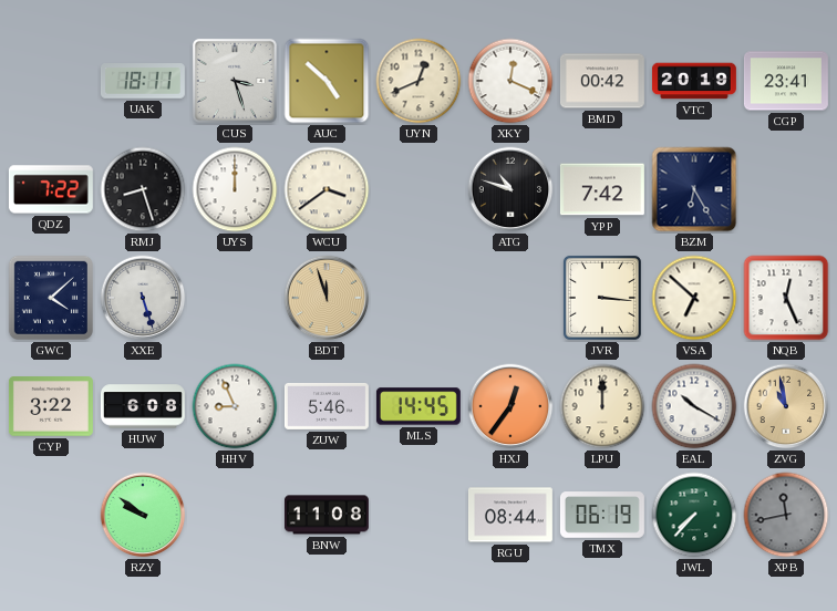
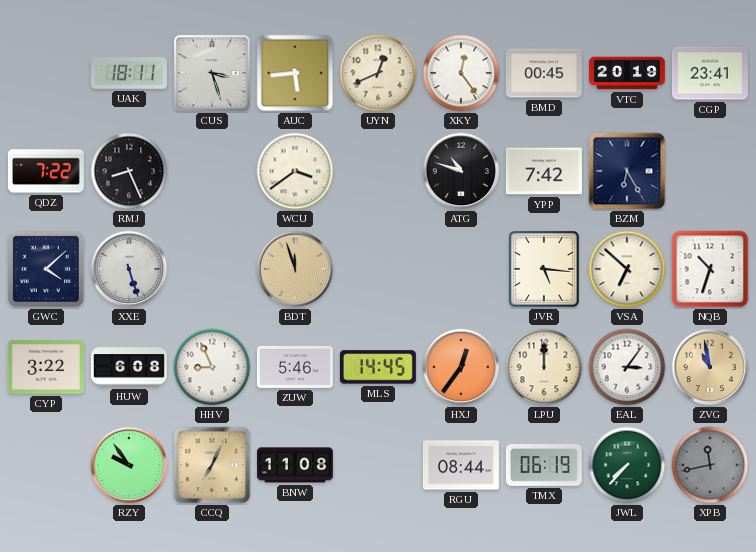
AUC: 4:52 -> 5:44 (295, 73)
XKY: 12:19 -> 12:24 (461, 73)
BMD: 00:42 -> 00:45 (544, 73)
RMJ: 8:27 -> 8:26 (129, 171)
UYS: 12:00 -> none (235, 189)
JVR: 3:16 -> 5:16 (544, 269)
NQB: 12:26 -> 10:33 (710, 269)
EAL: 10:20 -> 3:06 (627, 367)
RZY: 9:51 -> 9:54 (129, 465)
CCQ: none -> 7:04 (212, 465)
